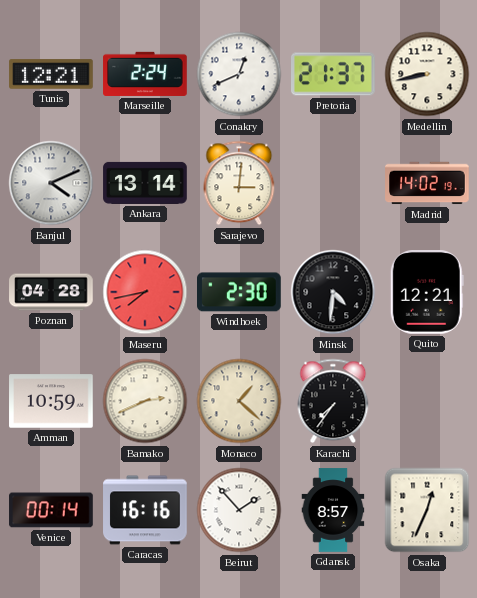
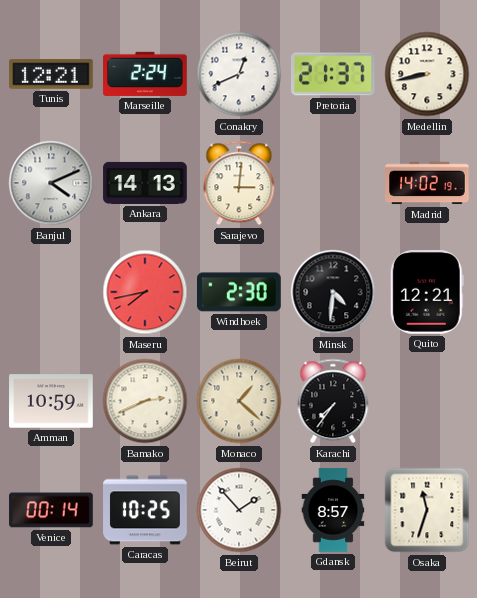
Ankara: 13:14 -> 14:13 (145, 183)
Poznan: 04:28 -> none (51, 292)
Caracas: 16:16 -> 10:25 (145, 510)
Osaka: 12:34 -> 11:33 (427, 510)
